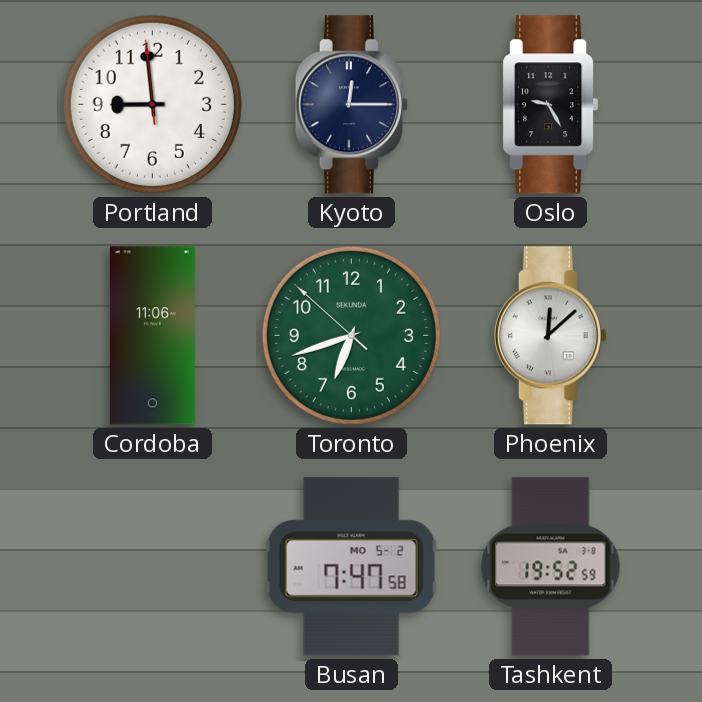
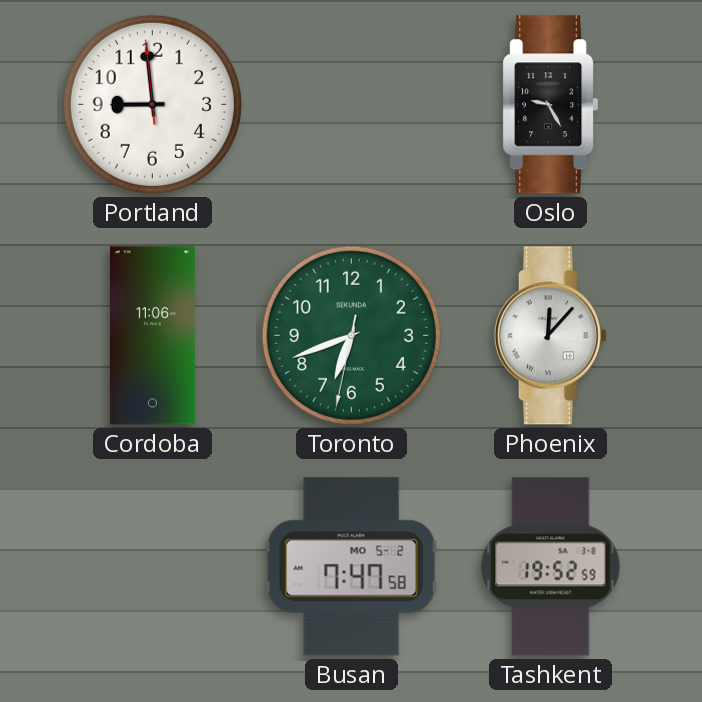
Kyoto: 12:15 -> none (351, 105)
Toronto: 6:41:52 -> 6:41:32 (351, 335)
Phoenix: 12:08 -> 12:07 (550, 336)
